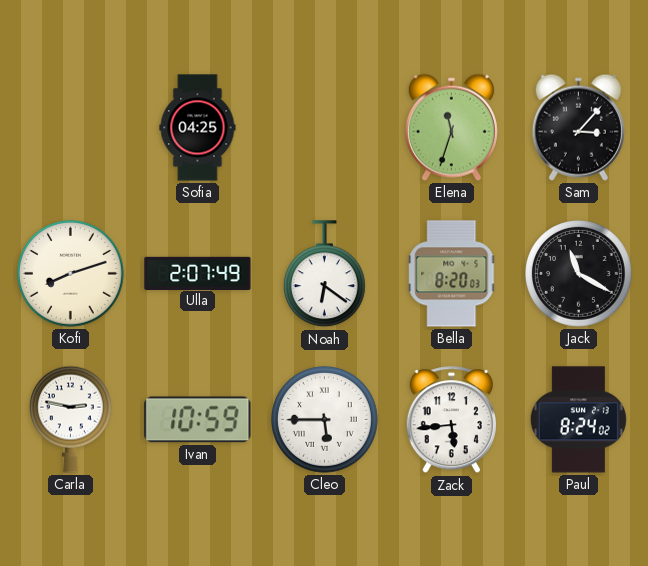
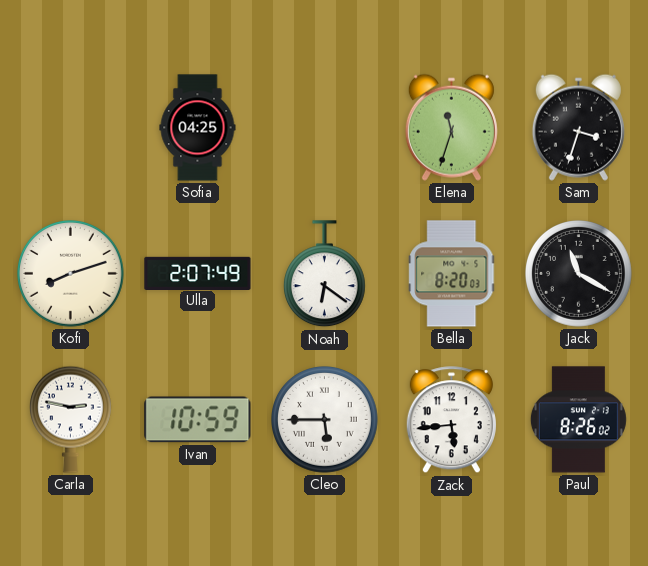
Sam: 3:07 -> 3:33 (578, 127)
Paul: 8:24 -> 8:26 (578, 420)
